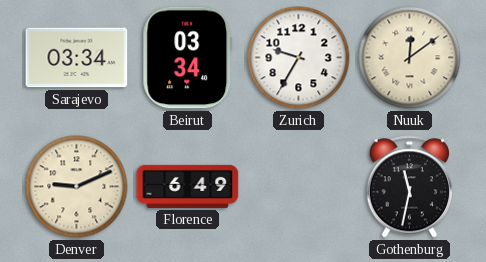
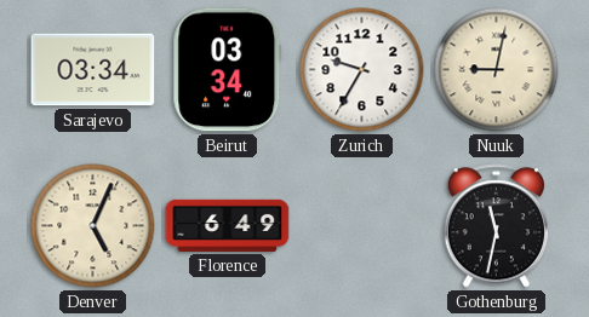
Nuuk: 12:09 -> 9:02 (497, 70)
Denver: 9:11 -> 5:04 (93, 226)
